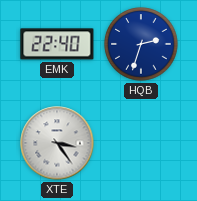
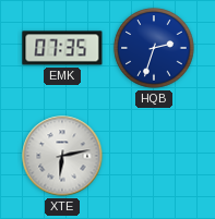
EMK: 22:40 -> 07:35 (62, 48)
XTE: 3:24 -> 6:13 (62, 156)
